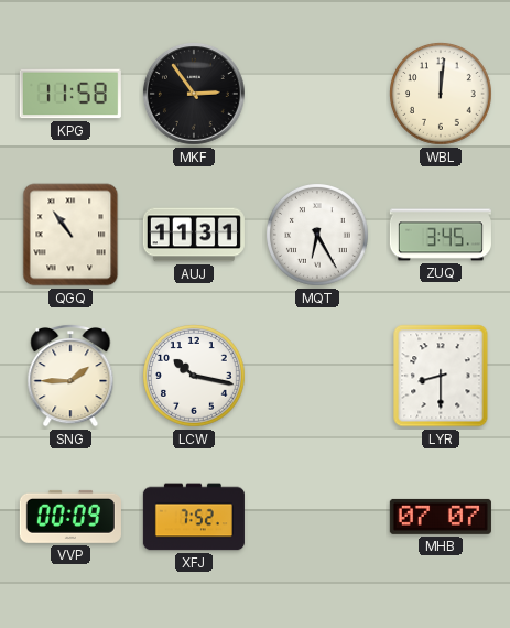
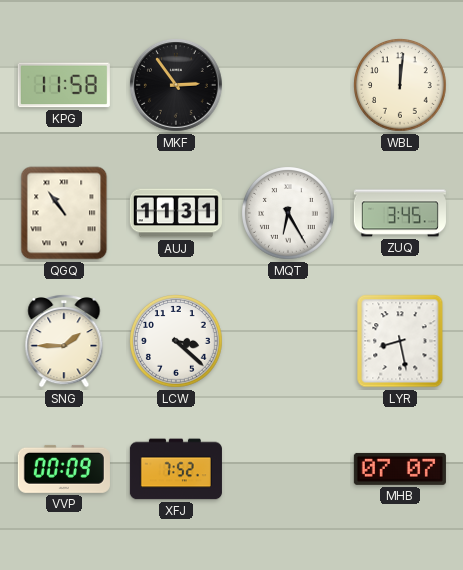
LCW: 10:17 -> 3:22 (177, 342)
LYR: 8:30 -> 8:28 (400, 341)
